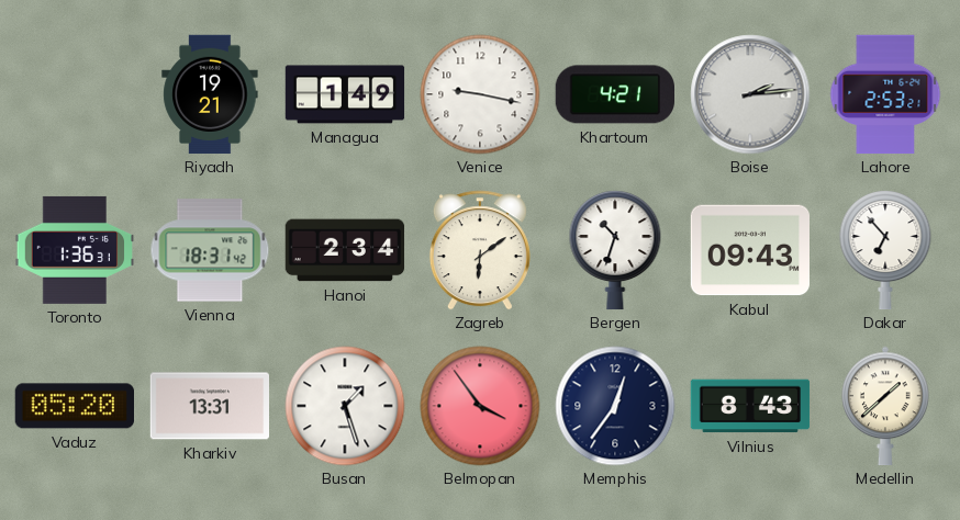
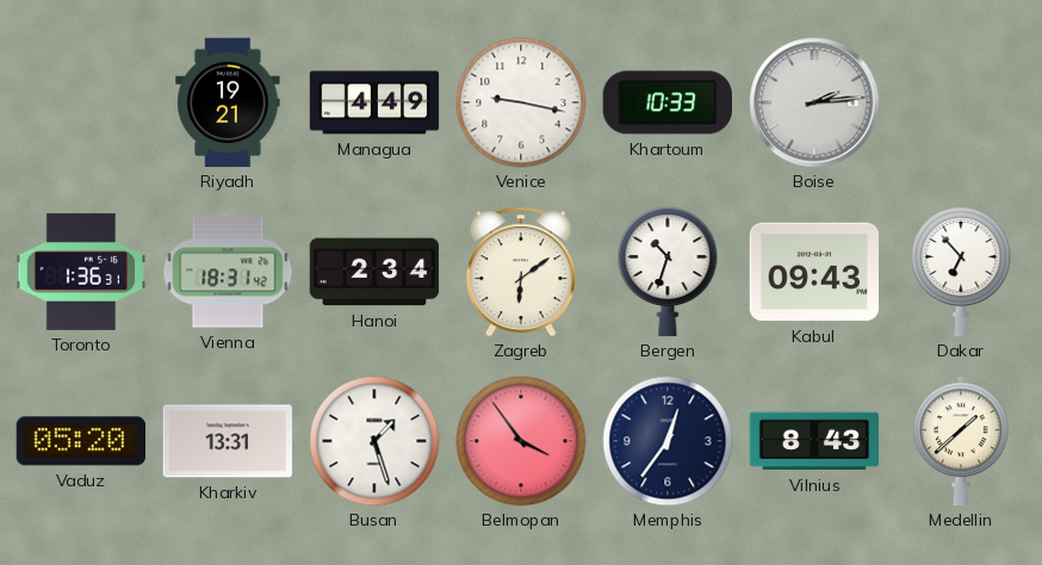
Managua: 1:49 -> 4:49 (374, 103)
Khartoum: 4:21 -> 10:33 (666, 103)
Lahore: 2:53 -> none (885, 94)
